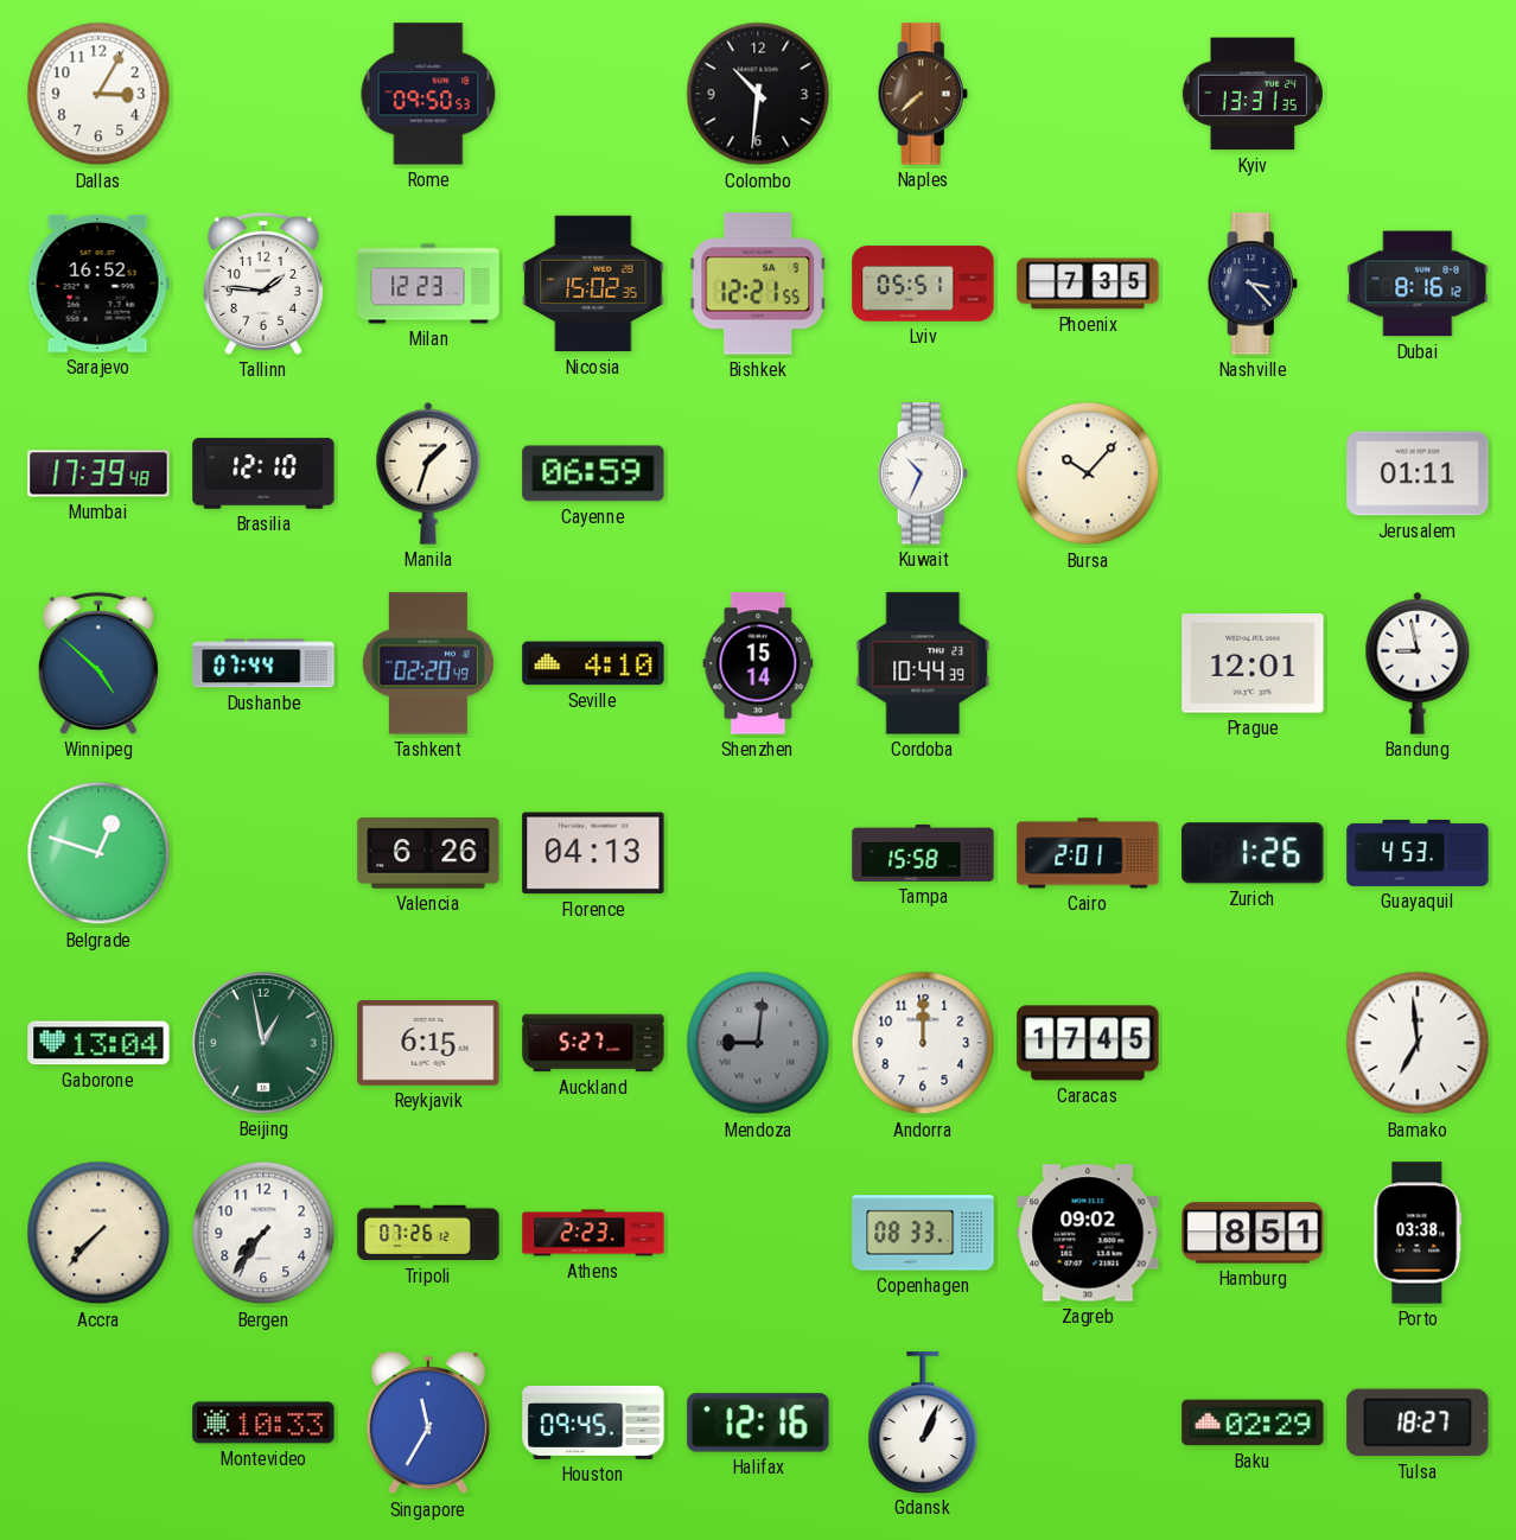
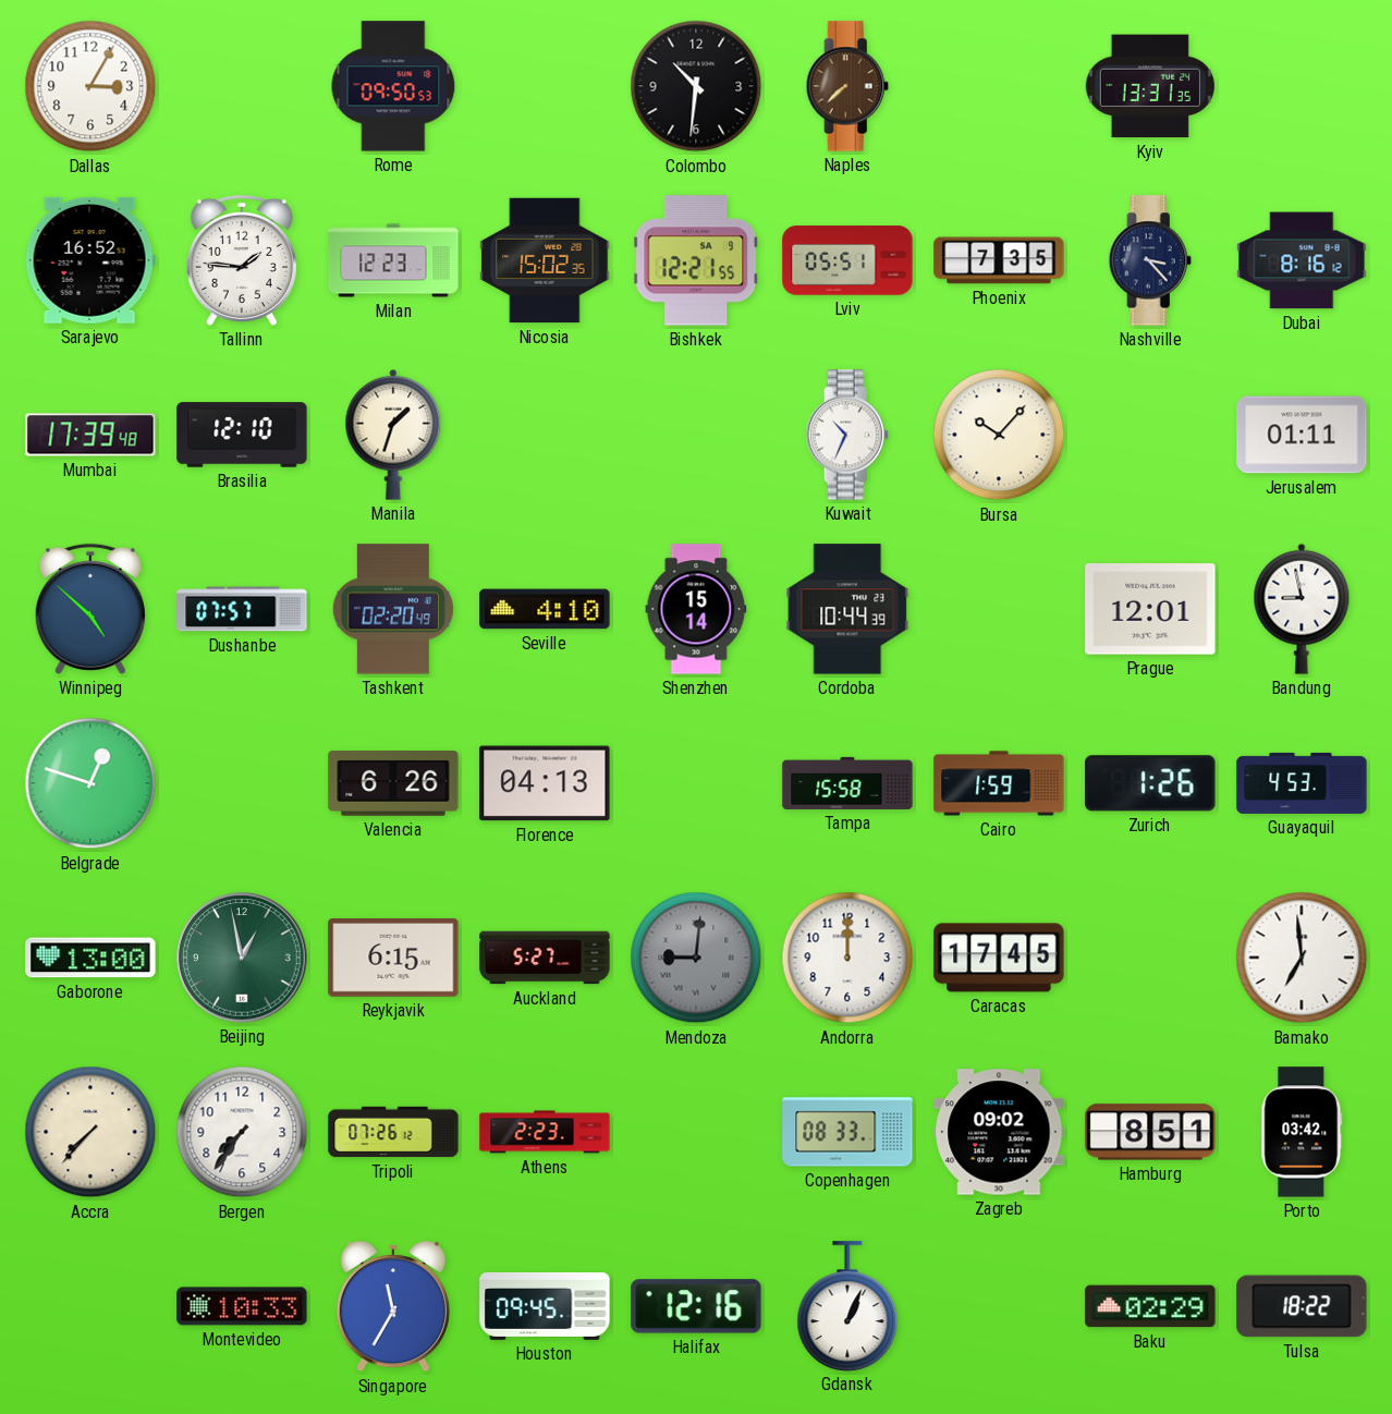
Cayenne: 06:59 -> none (593, 473)
Dushanbe: 07:44 -> 07:57 (242, 609)
Cairo: 2:01 -> 1:59 (999, 783)
Gaborone: 13:04 -> 13:00 (90, 958)
Porto: 03:38 -> 03:42 (1302, 1132)
Tulsa: 18:27 -> 18:22 (1302, 1306)
